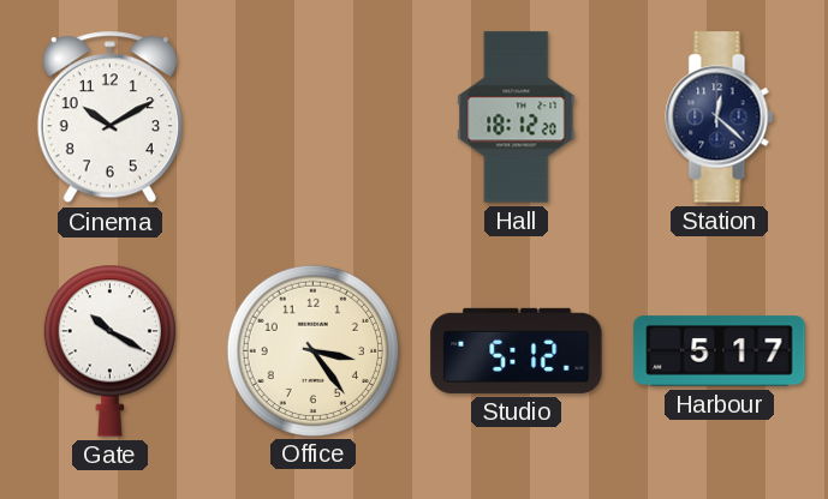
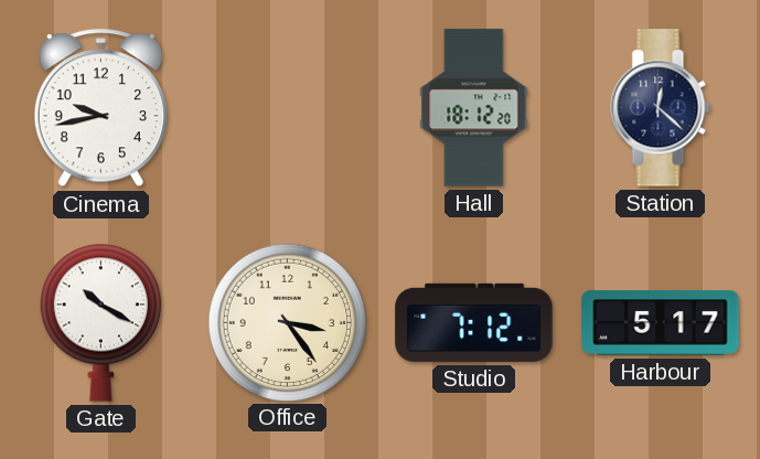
Cinema: 10:10 -> 9:43 (100, 108)
Studio: 5:12 -> 7:12 (474, 322)
